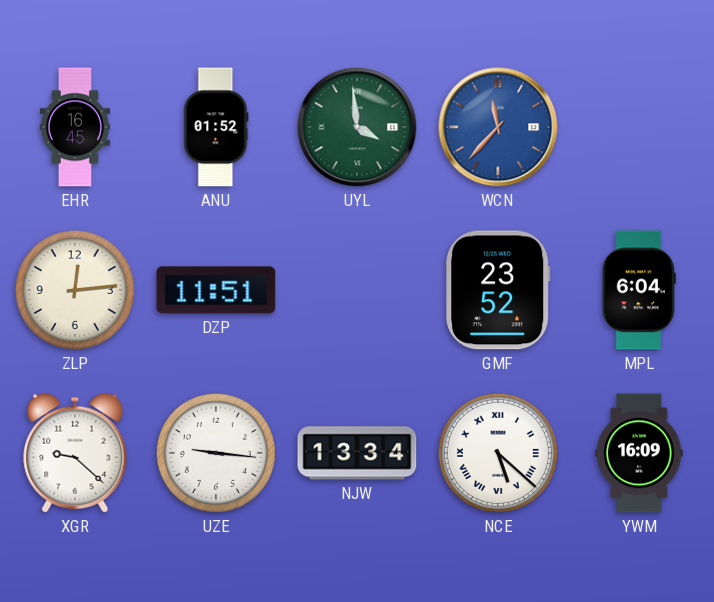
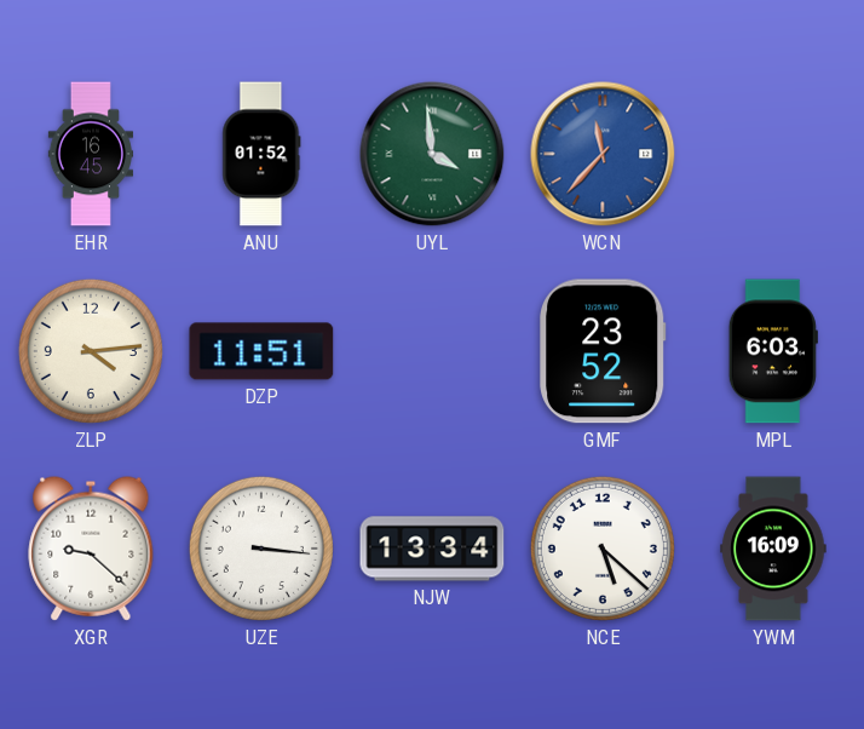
ZLP: 12:14 -> 4:14 (91, 351)
MPL: 6:04 -> 6:03 (773, 351)
UZE: 9:16 -> 3:16 (261, 549)
NCE numerals: Roman -> Arabic (603, 549)
